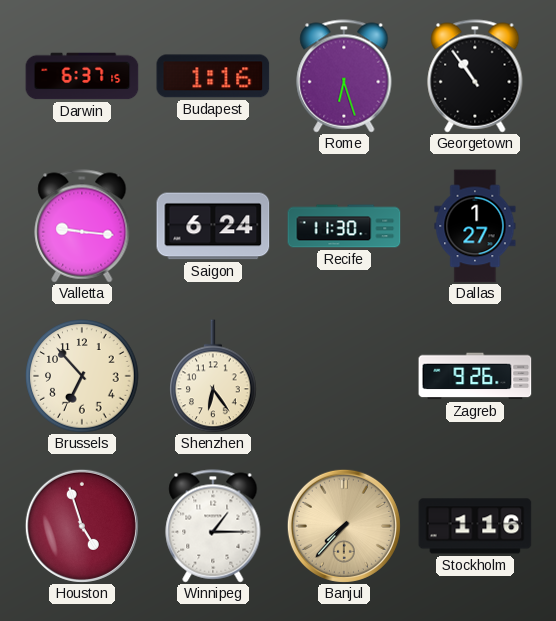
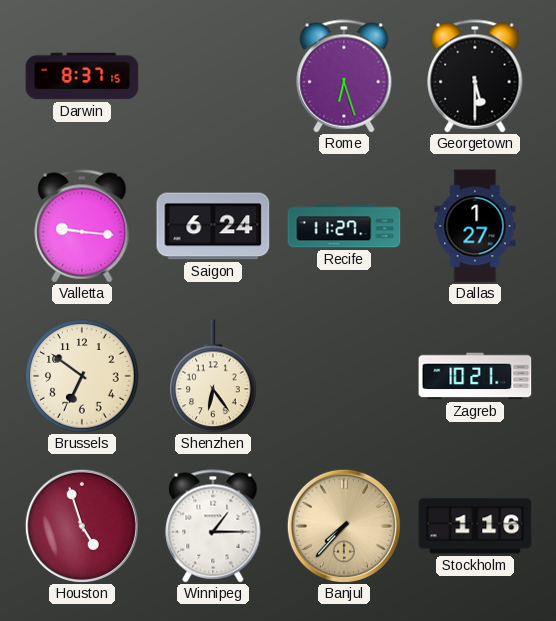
Darwin: 6:37 -> 8:37 (82, 76)
Budapest: 1:16 -> none (213, 76)
Georgetown: 10:54 -> 5:30 (475, 76)
Recife: 11:30 -> 11:27 (344, 226)
Brussels: 6:53 -> 6:51 (82, 376)
Zagreb: 9:26 -> 10:21 (475, 376)
